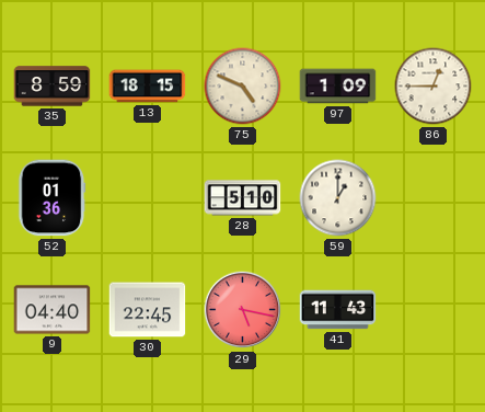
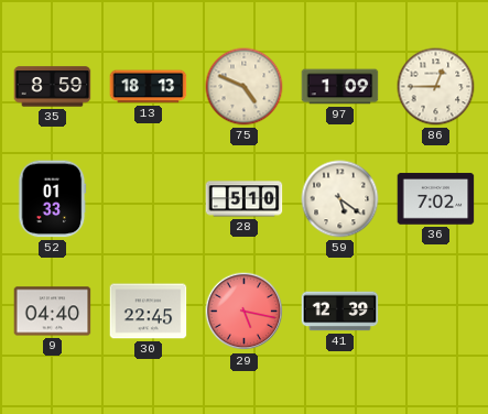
13: 18:15 -> 18:13 (149, 87)
52: 01:36 -> 01:33 (52, 199)
59: 1:00 -> 5:21 (340, 199)
36: none -> 7:02 (436, 199)
41: 11:43 -> 12:39 (340, 312)
